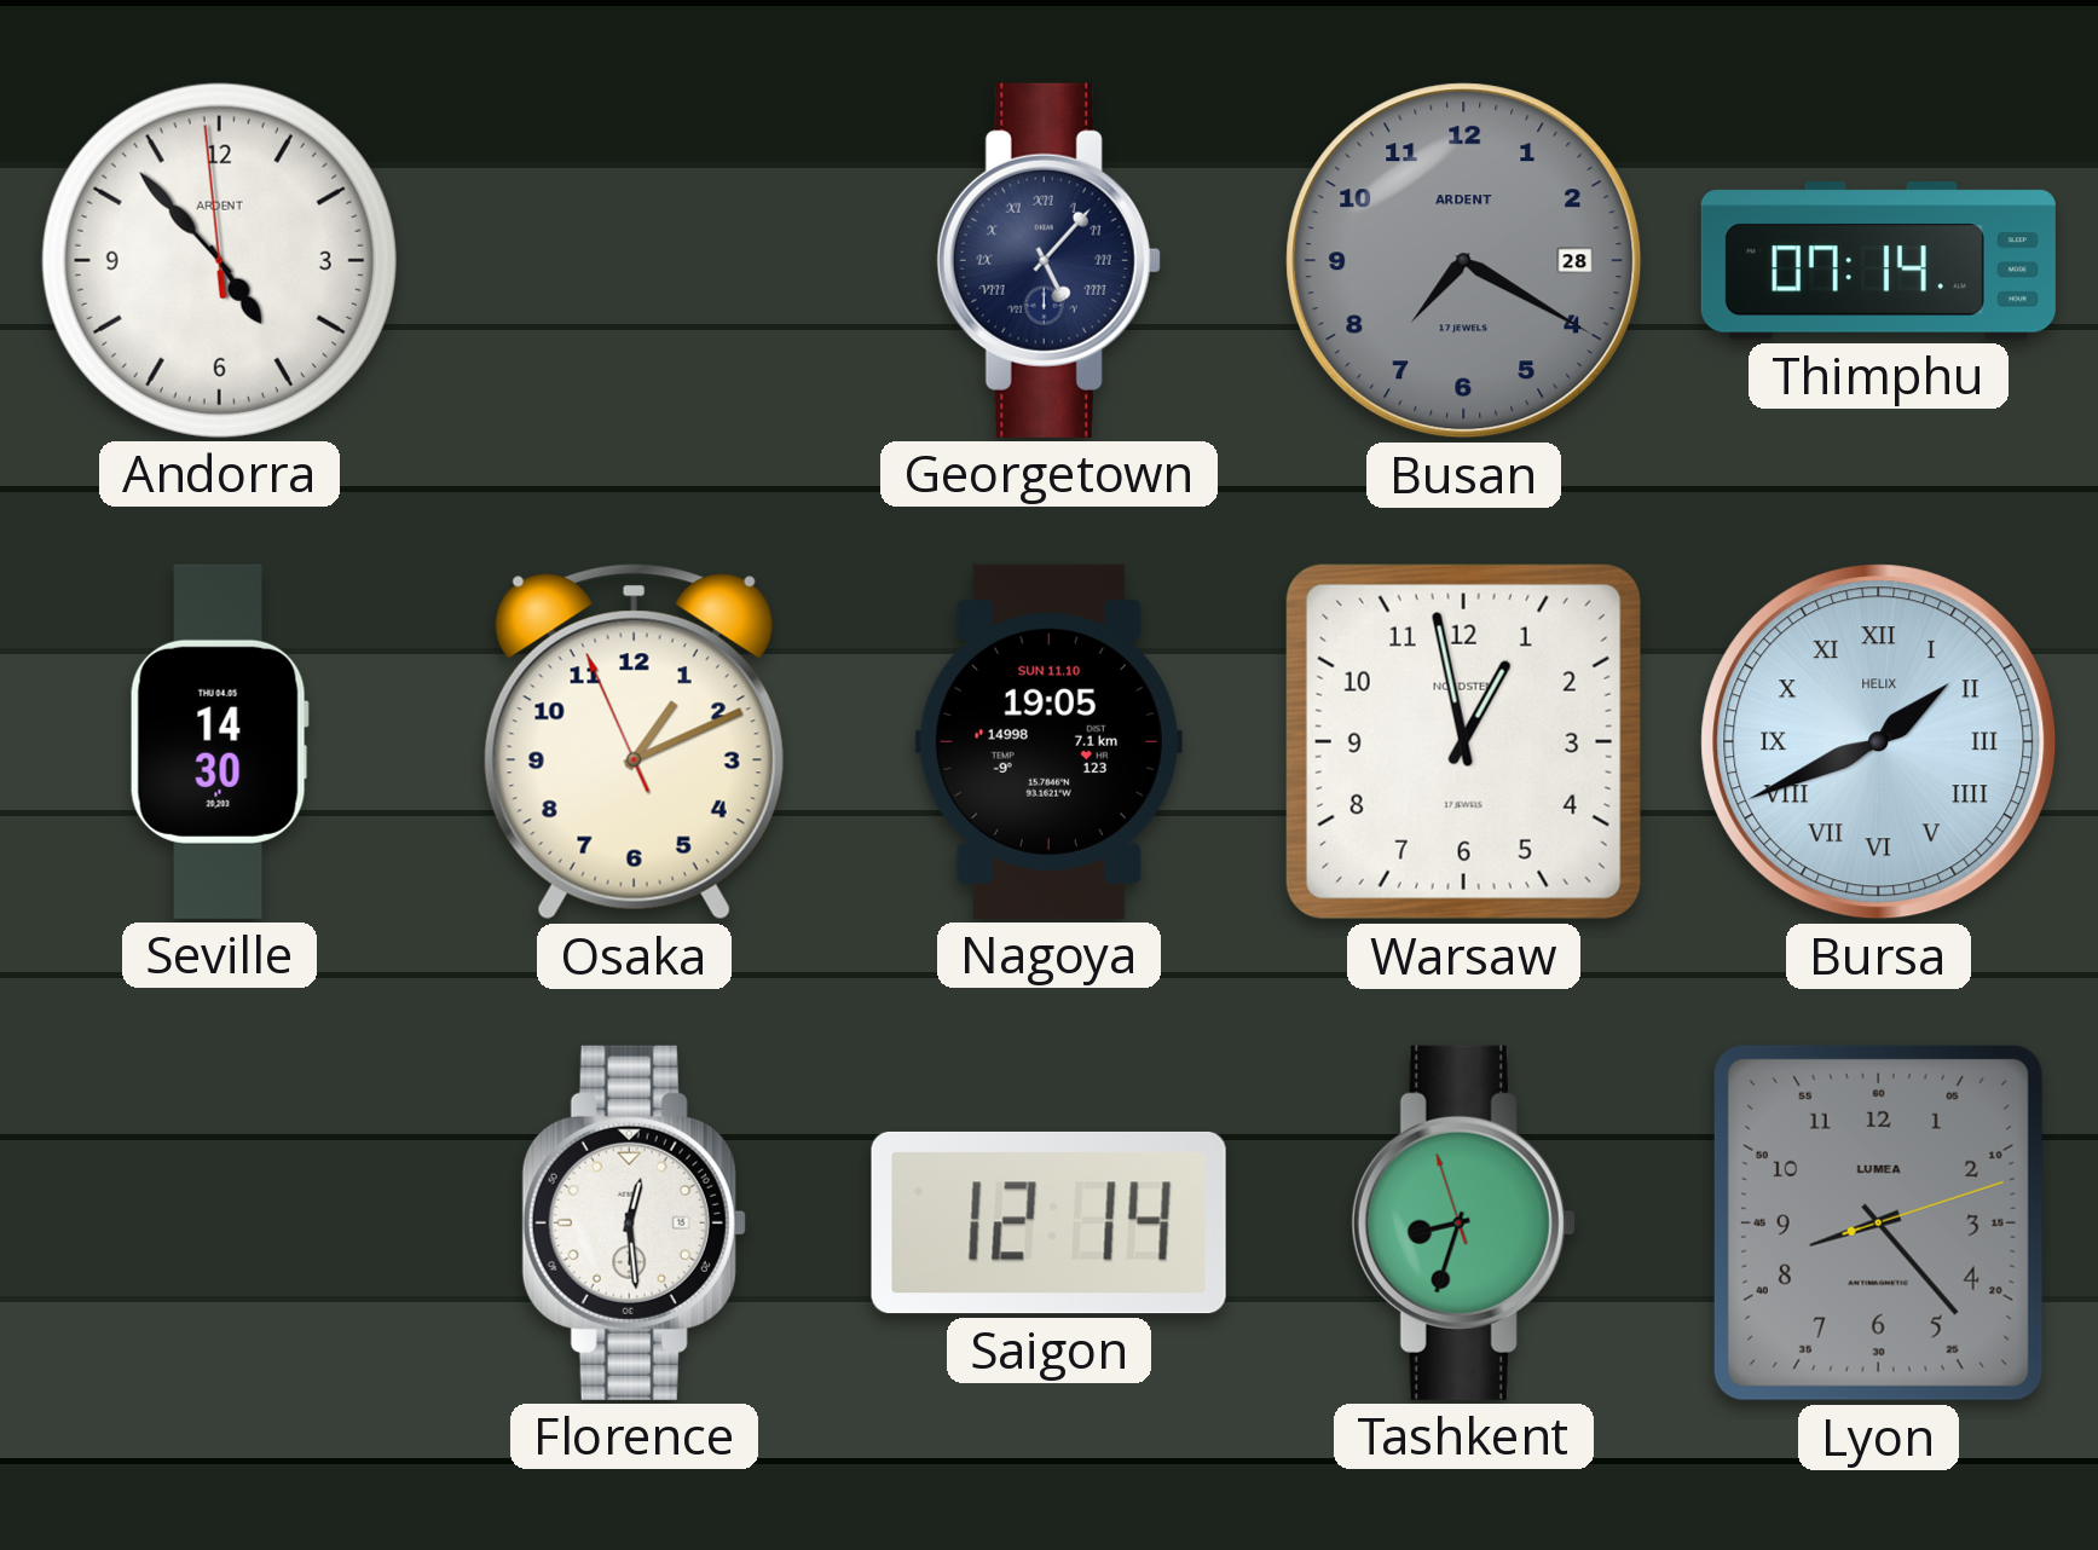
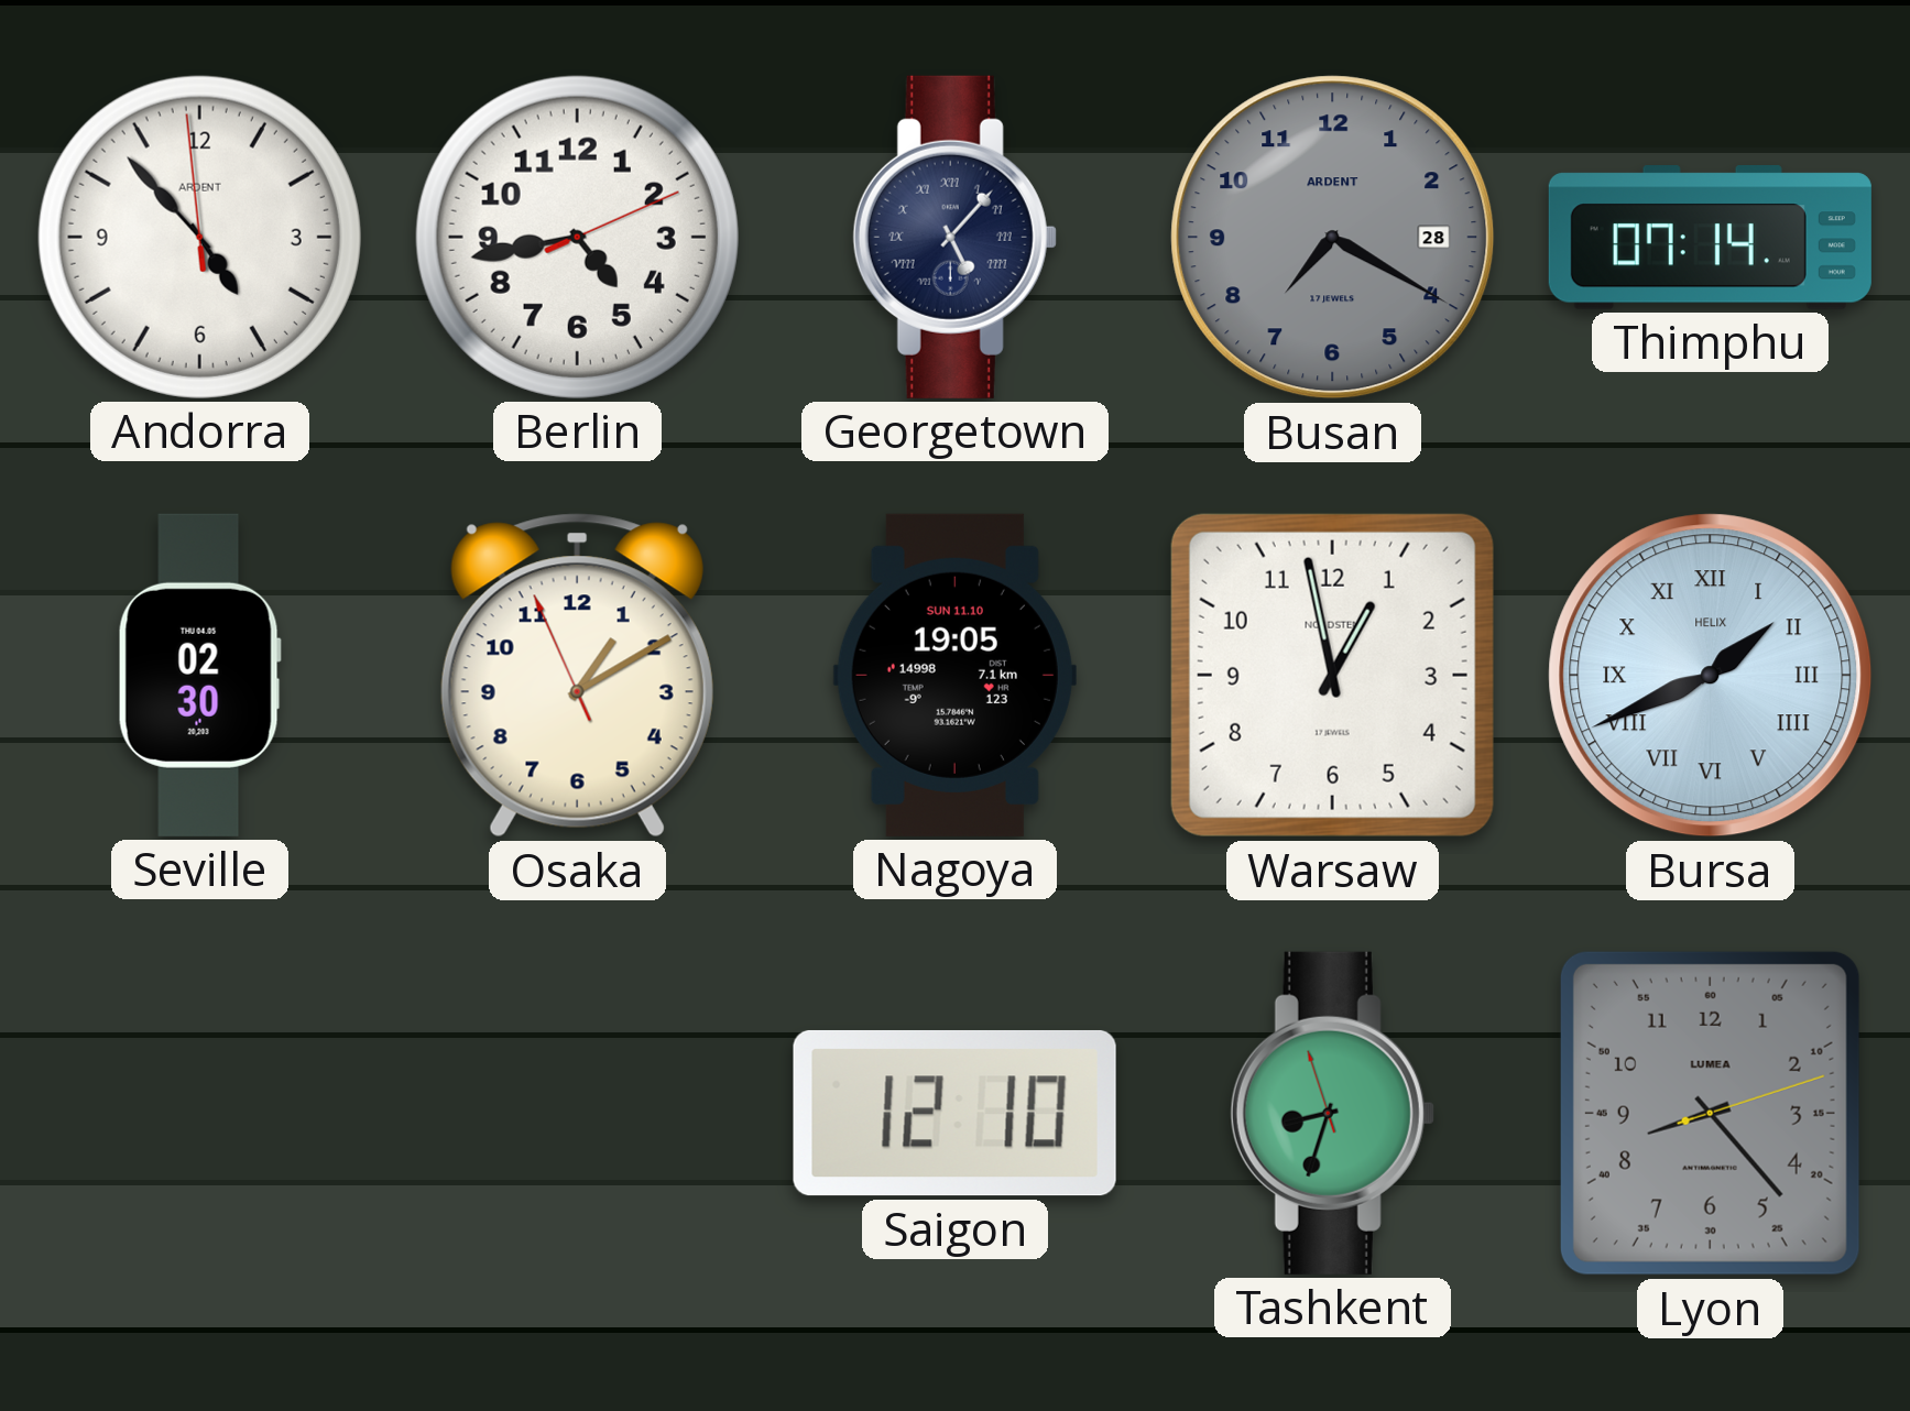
Berlin: none -> 4:43 (577, 237)
Seville: 14:30 -> 02:30 (199, 675)
Osaka: 1:10 -> 1:09 (577, 676)
Florence: 12:29 -> none (634, 1222)
Saigon: 12:14 -> 12:10 (954, 1113)
